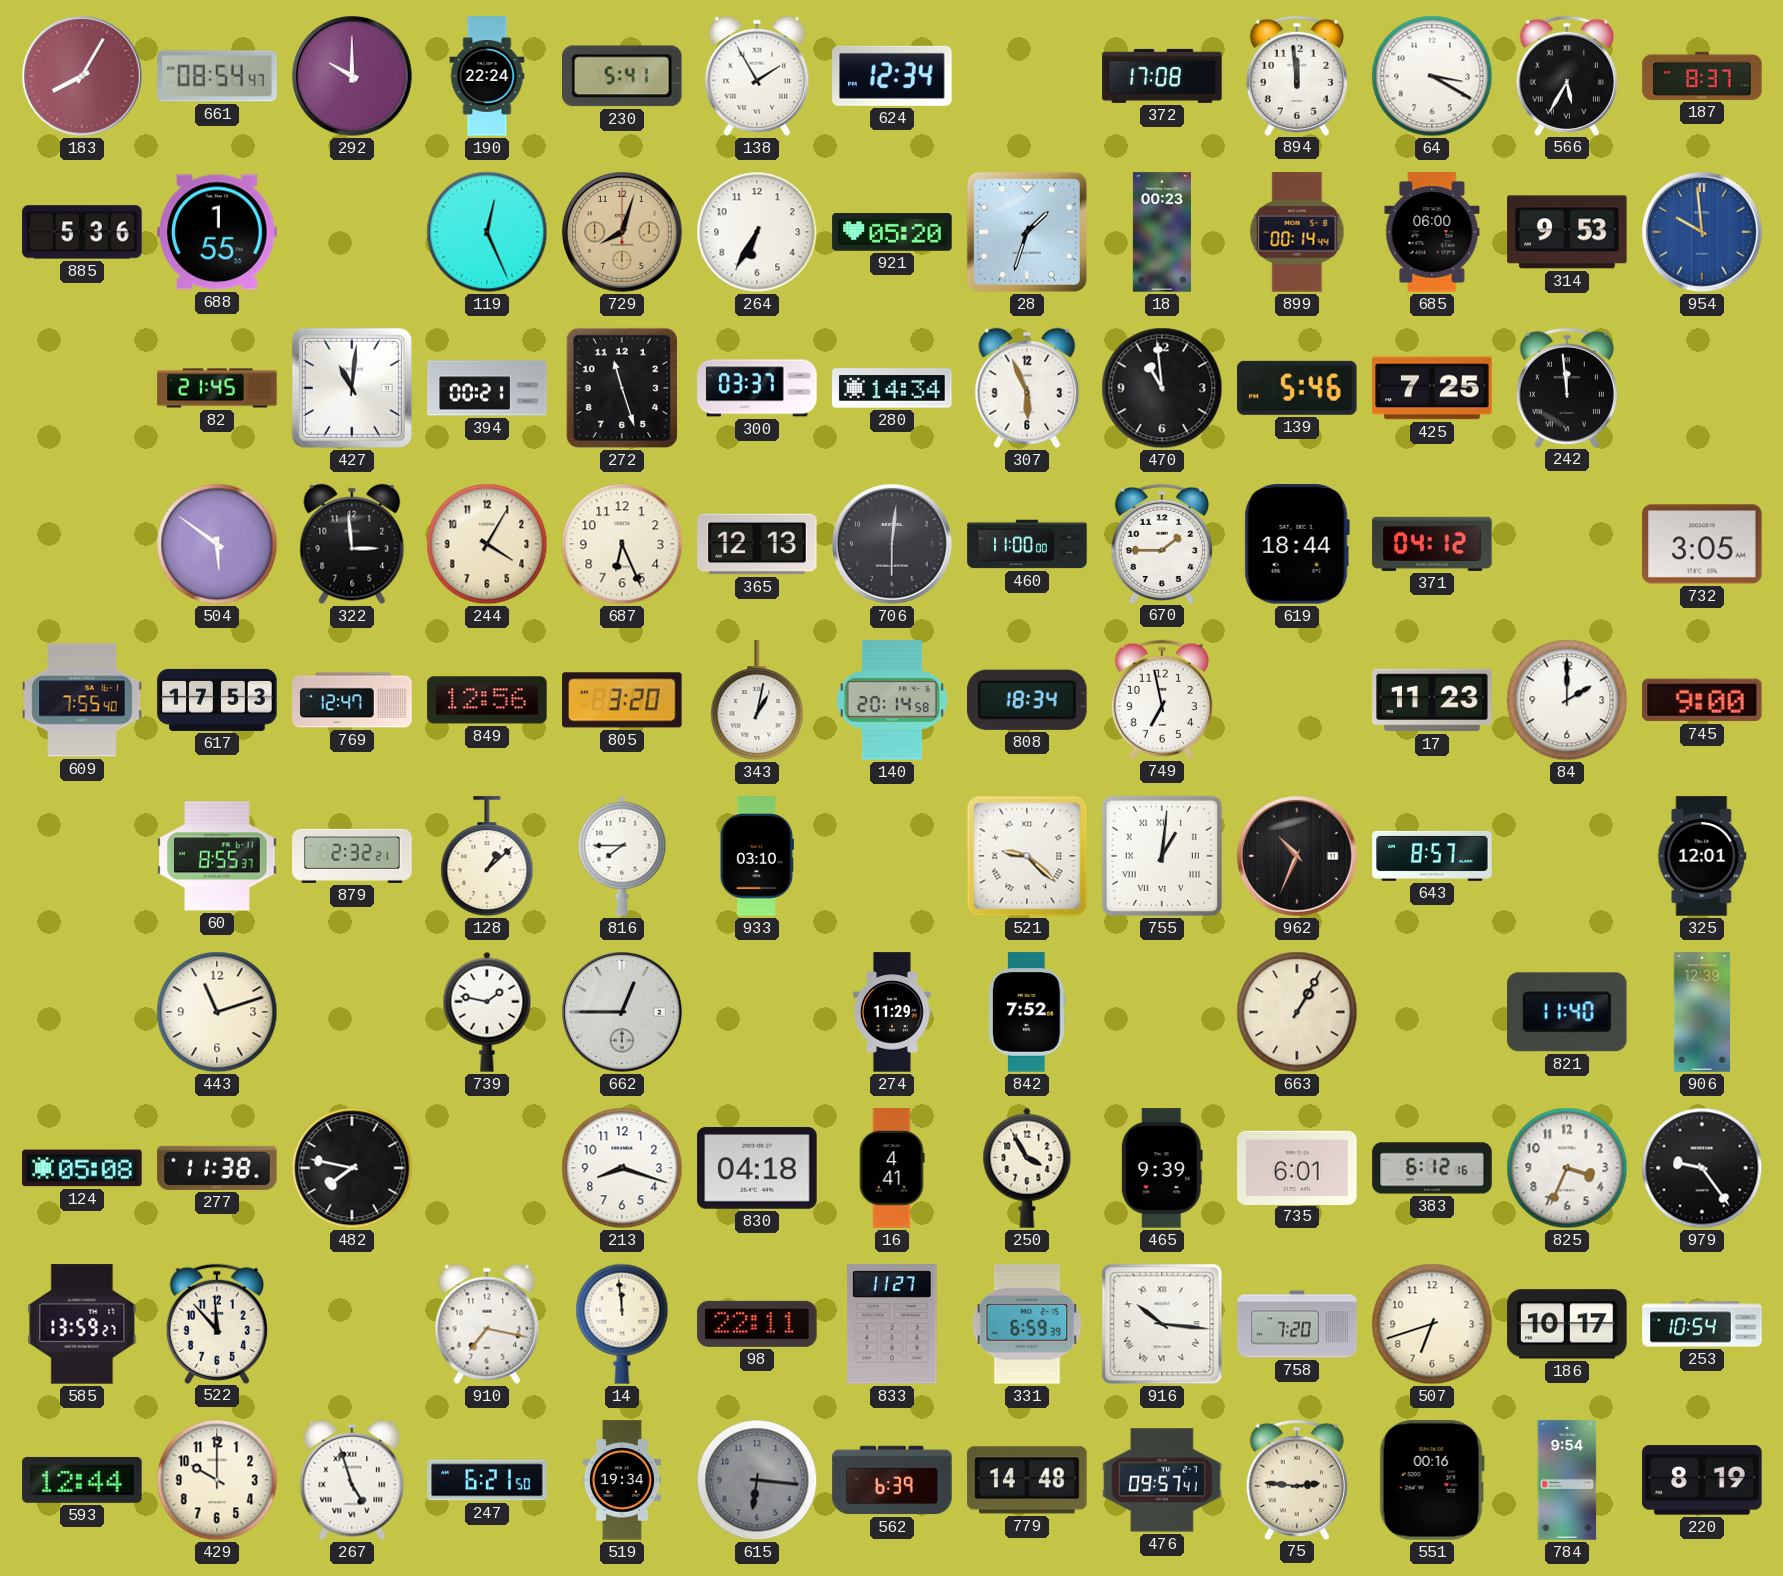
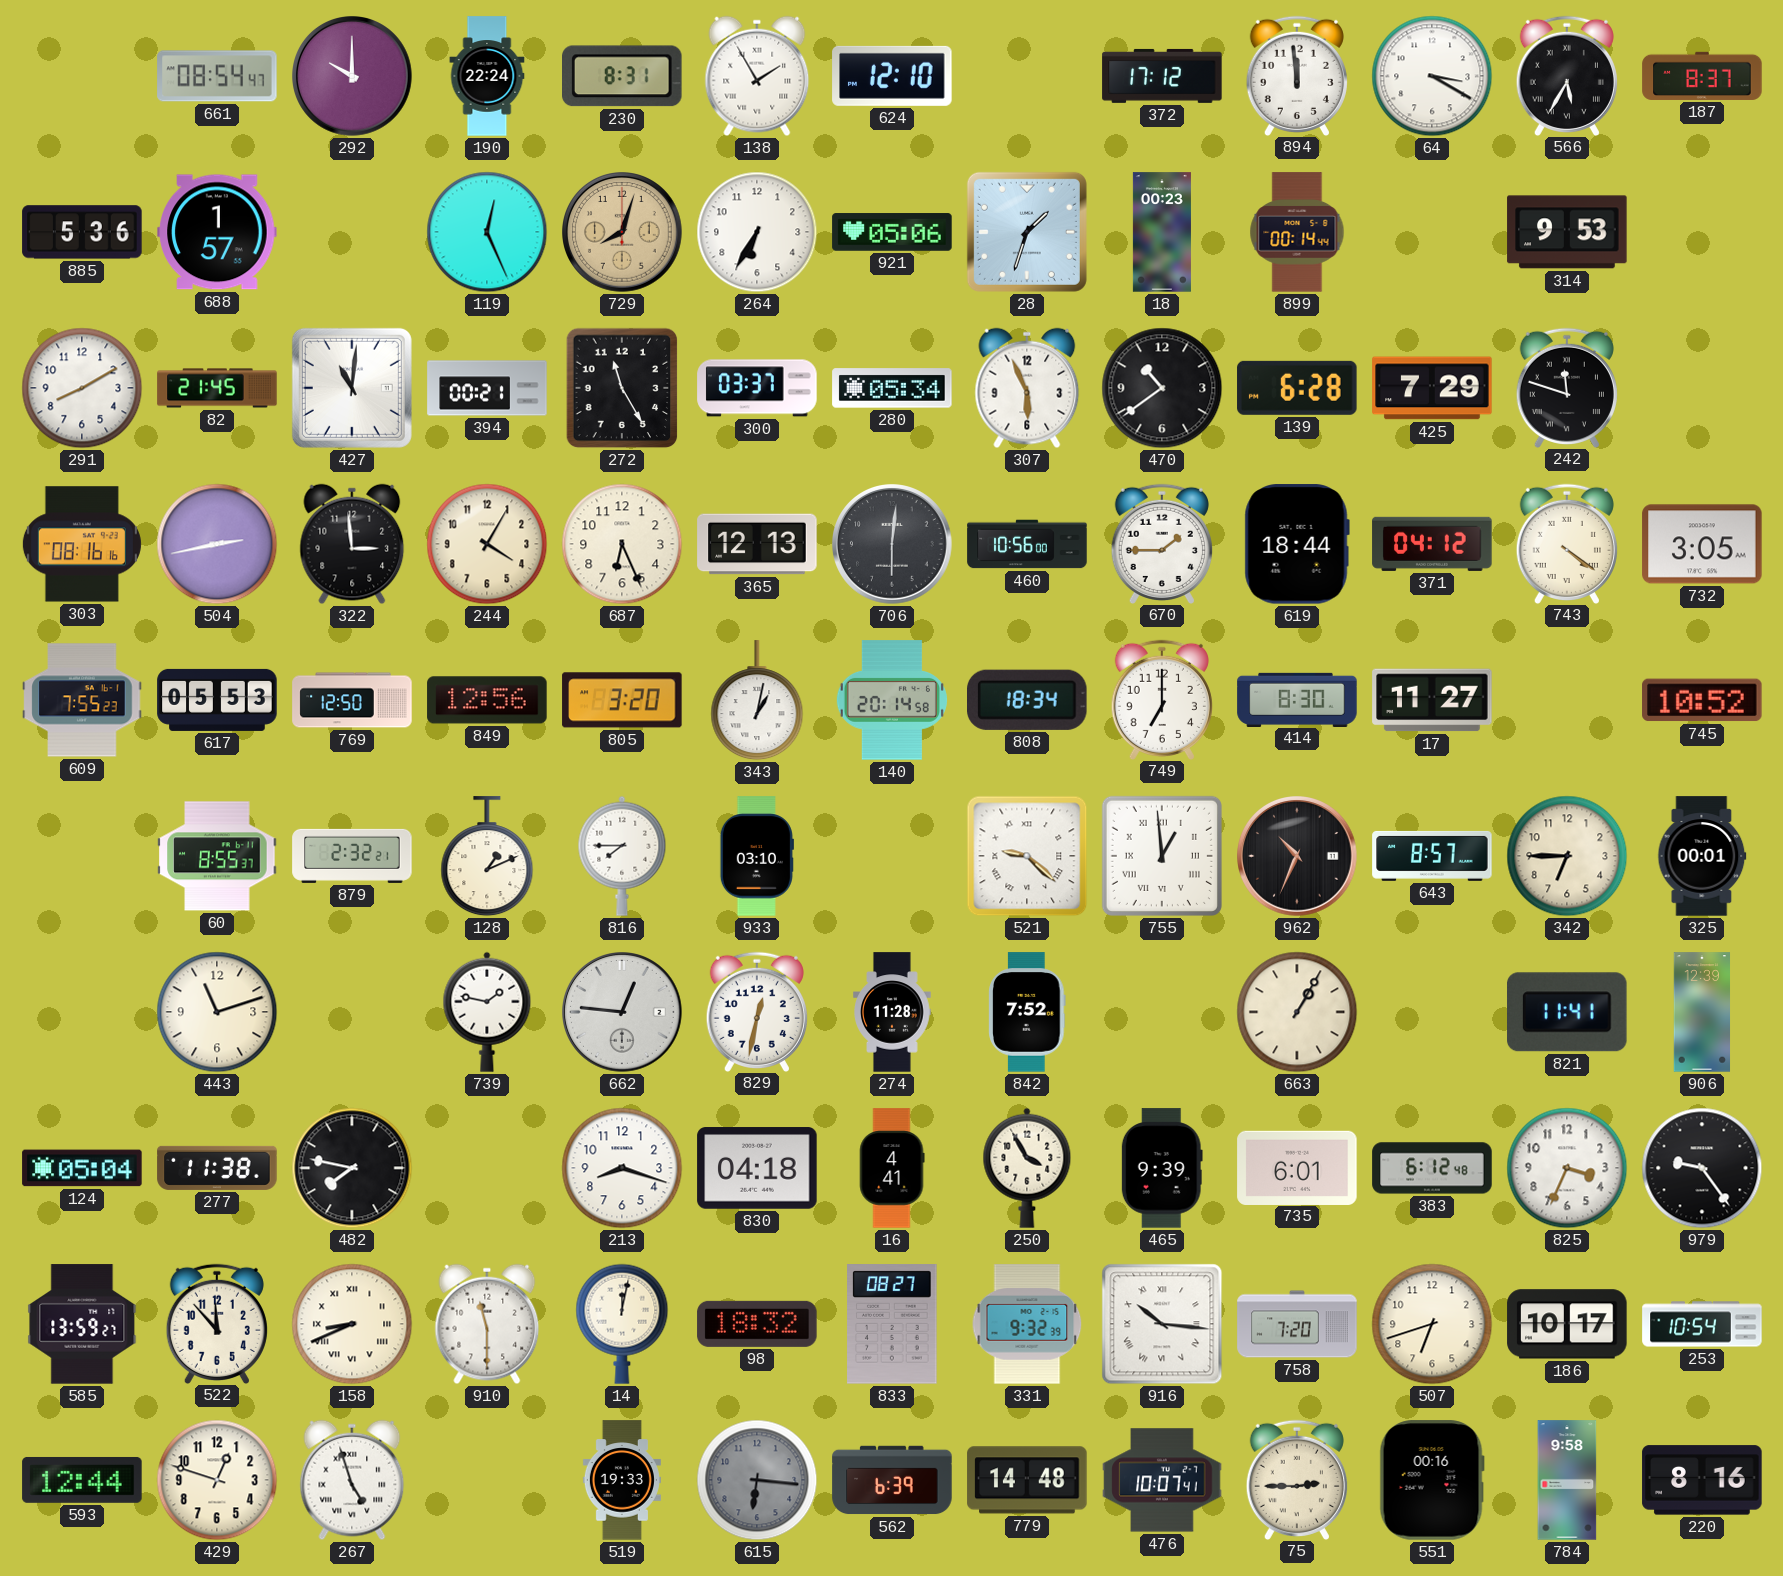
183: 8:05 -> none (83, 77)
230: 5:41 -> 8:31 (623, 76)
624: 12:34 -> 12:10 (892, 76)
372: 17:08 -> 17:12 (1162, 76)
688: 1:55 -> 1:57 (217, 232)
921: 05:20 -> 05:06 (892, 232)
685: 06:00 -> none (1432, 232)
954: 9:59 -> none (1703, 233)
291: none -> 8:10 (82, 388)
272: 11:27 -> 11:25 (622, 388)
280: 14:34 -> 05:34 (892, 388)
470: 10:59 -> 10:39 (1162, 388)
139: 5:46 -> 6:28 (1297, 388)
425: 7:25 -> 7:29 (1432, 388)
242: 11:59 -> 11:48 (1567, 387)
303: none -> 08:16 (82, 544)
504: 5:51 -> 2:43 (217, 544)
460: 11:00 -> 10:56 (1027, 544)
743: none -> 4:21 (1567, 543)
609: 7:55:40 -> 7:55:23 (82, 700)
617: 17:53 -> 05:53 (217, 700)
769: 12:47 -> 12:50 (352, 700)
749: 6:58 -> 7:00 (1162, 699)
414: none -> 8:30 (1297, 699)
17: 11:23 -> 11:27 (1432, 700)
84: 2:00 -> none (1567, 700)
745: 9:00 -> 10:52 (1702, 700)
128: 1:08 -> 1:11 (487, 857)
755: 1:01 -> 12:59 (1162, 856)
342: none -> 6:45 (1567, 856)
325: 12:01 -> 00:01 (1702, 856)
662: 12:45 -> 12:46 (623, 1013)
829: none -> 12:32 (757, 1011)
274: 11:29 -> 11:28 (892, 1012)
821: 11:40 -> 11:41 (1568, 1012)
124: 05:08 -> 05:04 (82, 1168)
383: 6:12:16 -> 6:12:48 (1432, 1168)
158: none -> 8:41 (352, 1324)
910: 7:17 -> 11:30 (487, 1324)
14: 11:59 -> 12:02 (622, 1324)
98: 22:11 -> 18:32 (757, 1324)
833: 11:27 -> 08:27 (892, 1324)
331: 6:59 -> 9:32 (1027, 1324)
429: 10:00 -> 12:48 (217, 1480)
247: 6:21 -> none (487, 1480)
519: 19:34 -> 19:33 (622, 1480)
476: 09:57 -> 10:07 (1162, 1480)
75: 2:46 -> 2:45 (1297, 1479)
784: 9:54 -> 9:58 (1567, 1480)
220: 8:19 -> 8:16 (1702, 1480)
